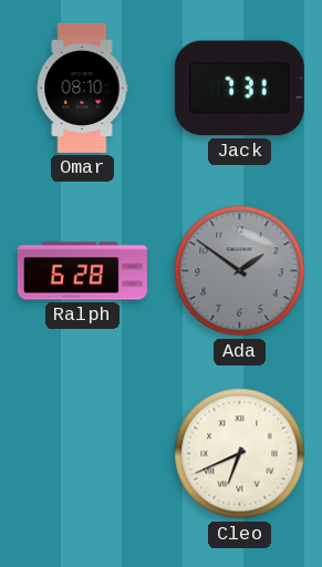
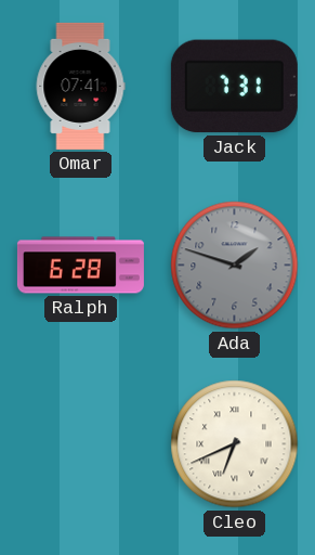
Omar: 08:10 -> 07:41 (80, 86)
Ada: 1:51 -> 1:48 (235, 266)
